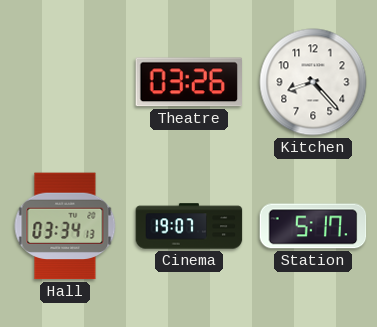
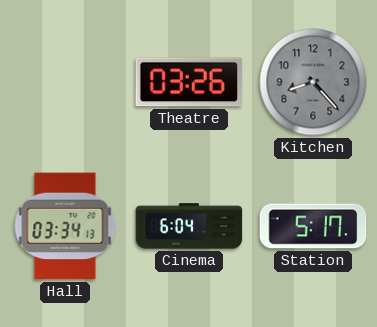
Kitchen dial: white -> grey (313, 82)
Cinema: 19:07 -> 6:04 (189, 226)
